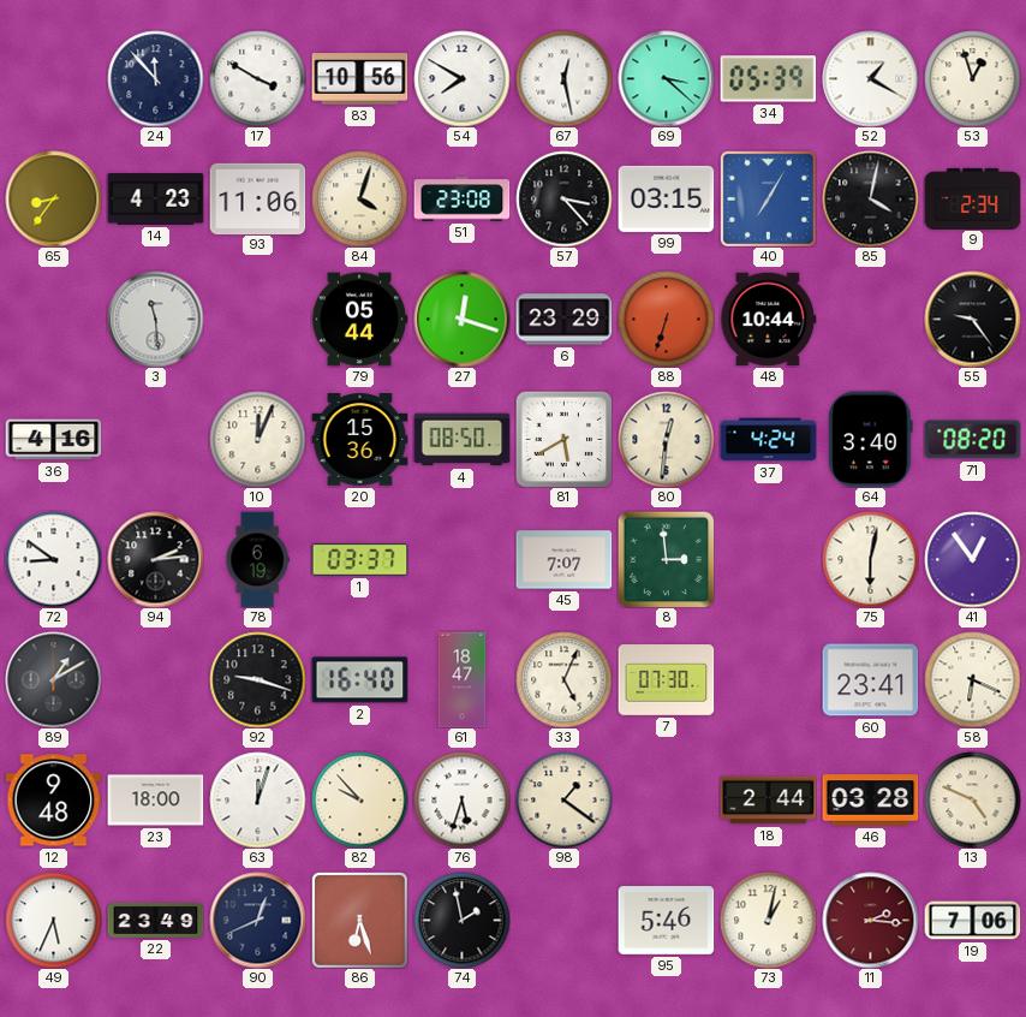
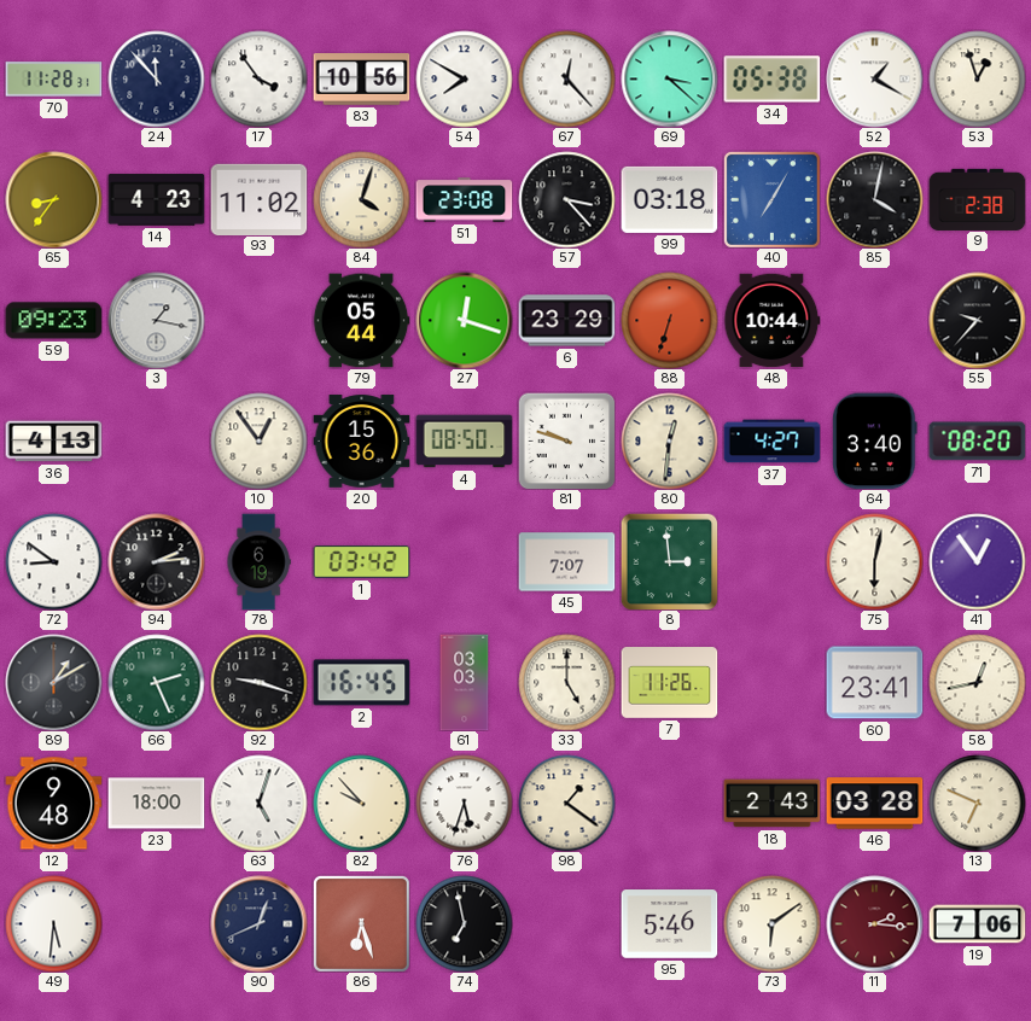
70: none -> 11:28 (53, 80)
17: 3:50 -> 3:54 (258, 78)
67: 12:28 -> 12:23 (566, 78)
34: 05:39 -> 05:38 (771, 80)
93: 11:06 -> 11:02 (258, 199)
99: 03:15 -> 03:18 (669, 199)
9: 2:34 -> 2:38 (977, 199)
59: none -> 09:23 (53, 321)
3: 11:29 -> 1:17 (156, 320)
55: 9:24 -> 9:37 (977, 320)
36: 4:16 -> 4:13 (53, 442)
10: 12:04 -> 12:54 (258, 441)
81: 5:40 -> 9:48 (566, 441)
37: 4:24 -> 4:27 (771, 442)
1: 03:37 -> 03:42 (361, 562)
66: none -> 2:26 (156, 682)
2: 16:40 -> 16:45 (361, 683)
61: 18:47 -> 03:03 (465, 682)
33: 5:04 -> 5:00 (566, 682)
7: 07:30 -> 11:26 (669, 683)
58: 6:19 -> 12:43 (977, 682)
63: 12:03 -> 5:03 (258, 803)
18: 2:44 -> 2:43 (771, 804)
13: 4:49 -> 6:49 (977, 803)
49: 5:34 -> 5:31 (53, 923)
22: 23:49 -> none (155, 920)
74: 1:58 -> 6:58 (464, 923)
73: 1:02 -> 6:09 (771, 923)
